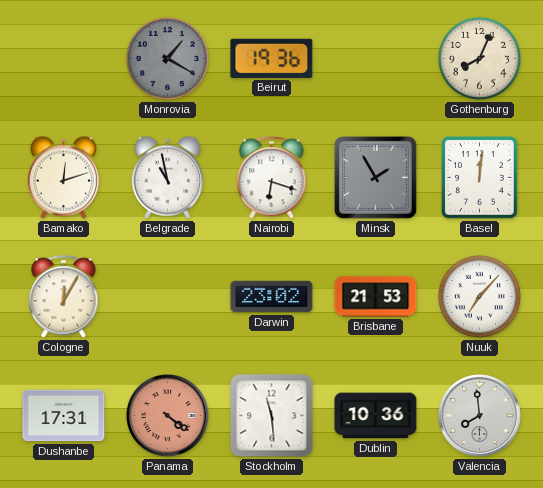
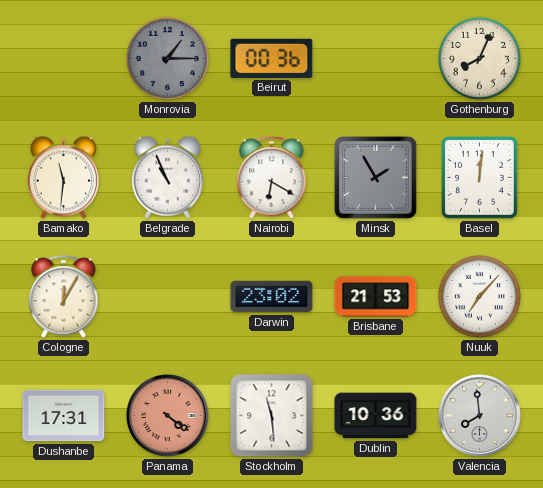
Monrovia: 1:20 -> 1:15 (167, 58)
Beirut: 19:36 -> 00:36 (272, 58)
Bamako: 12:12 -> 11:31 (63, 177)
Belgrade: 10:58 -> 10:56 (167, 177)
Nairobi: 6:18 -> 6:20 (272, 178)
